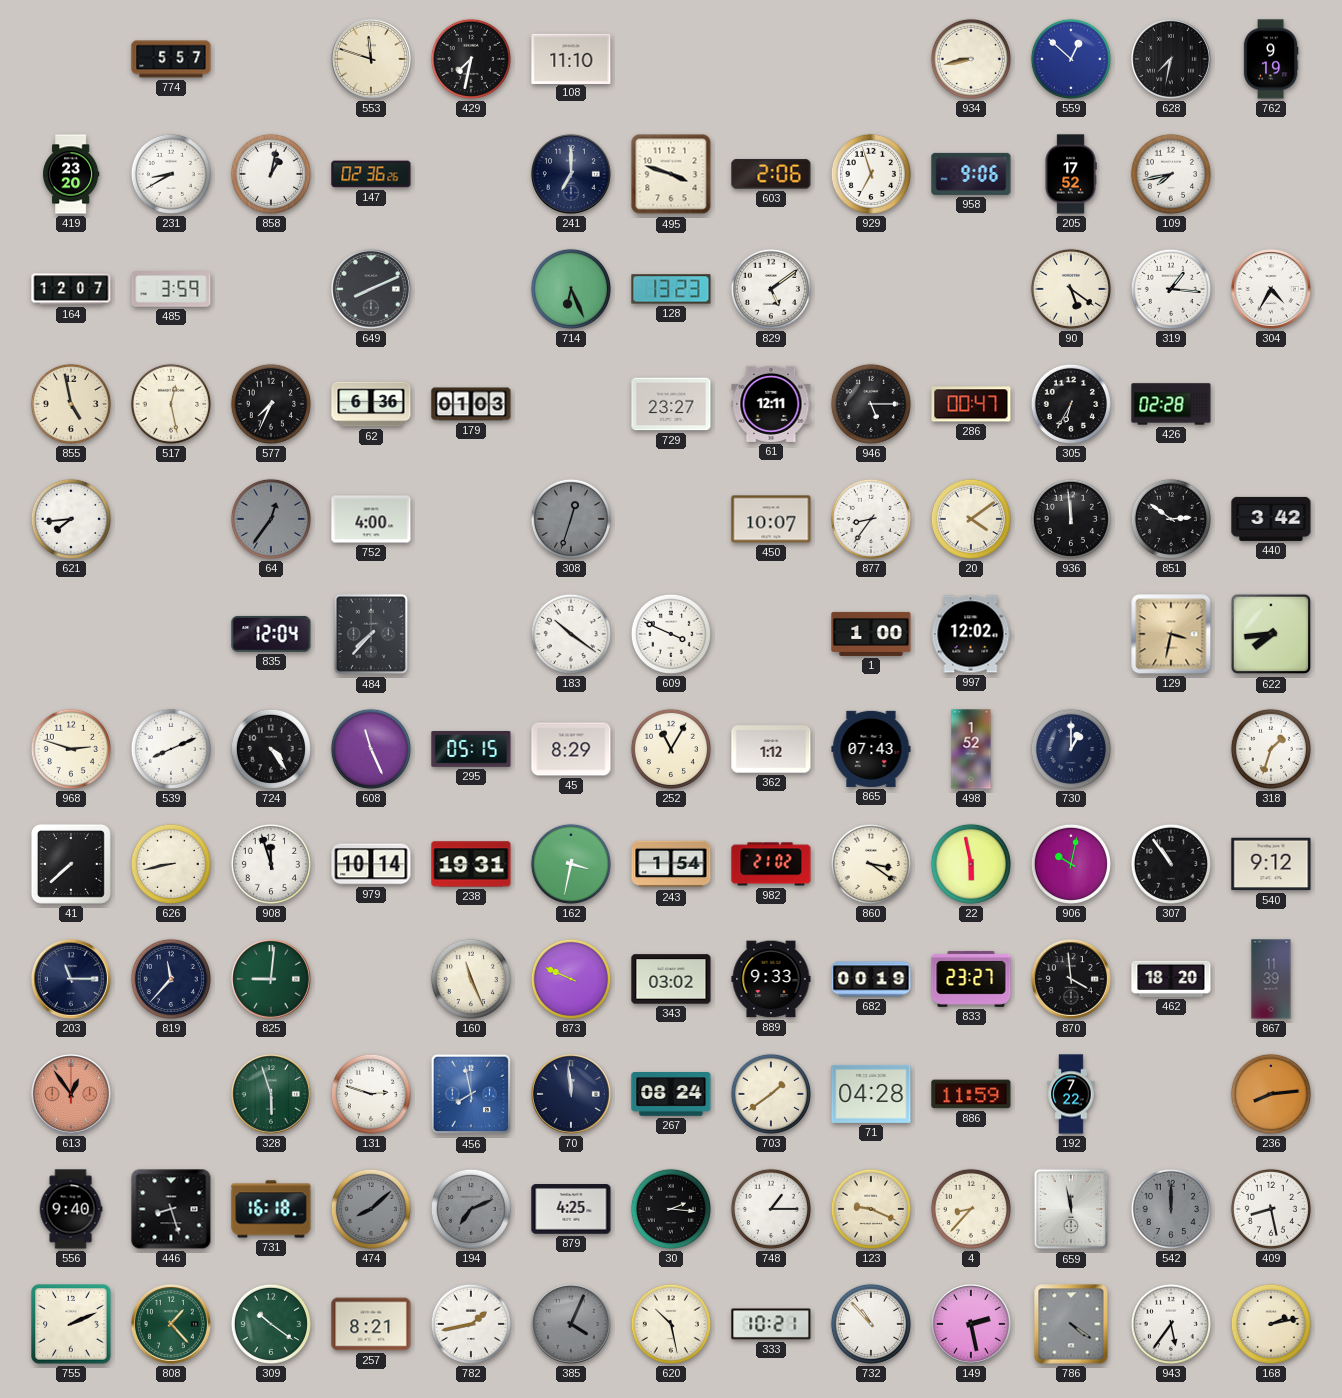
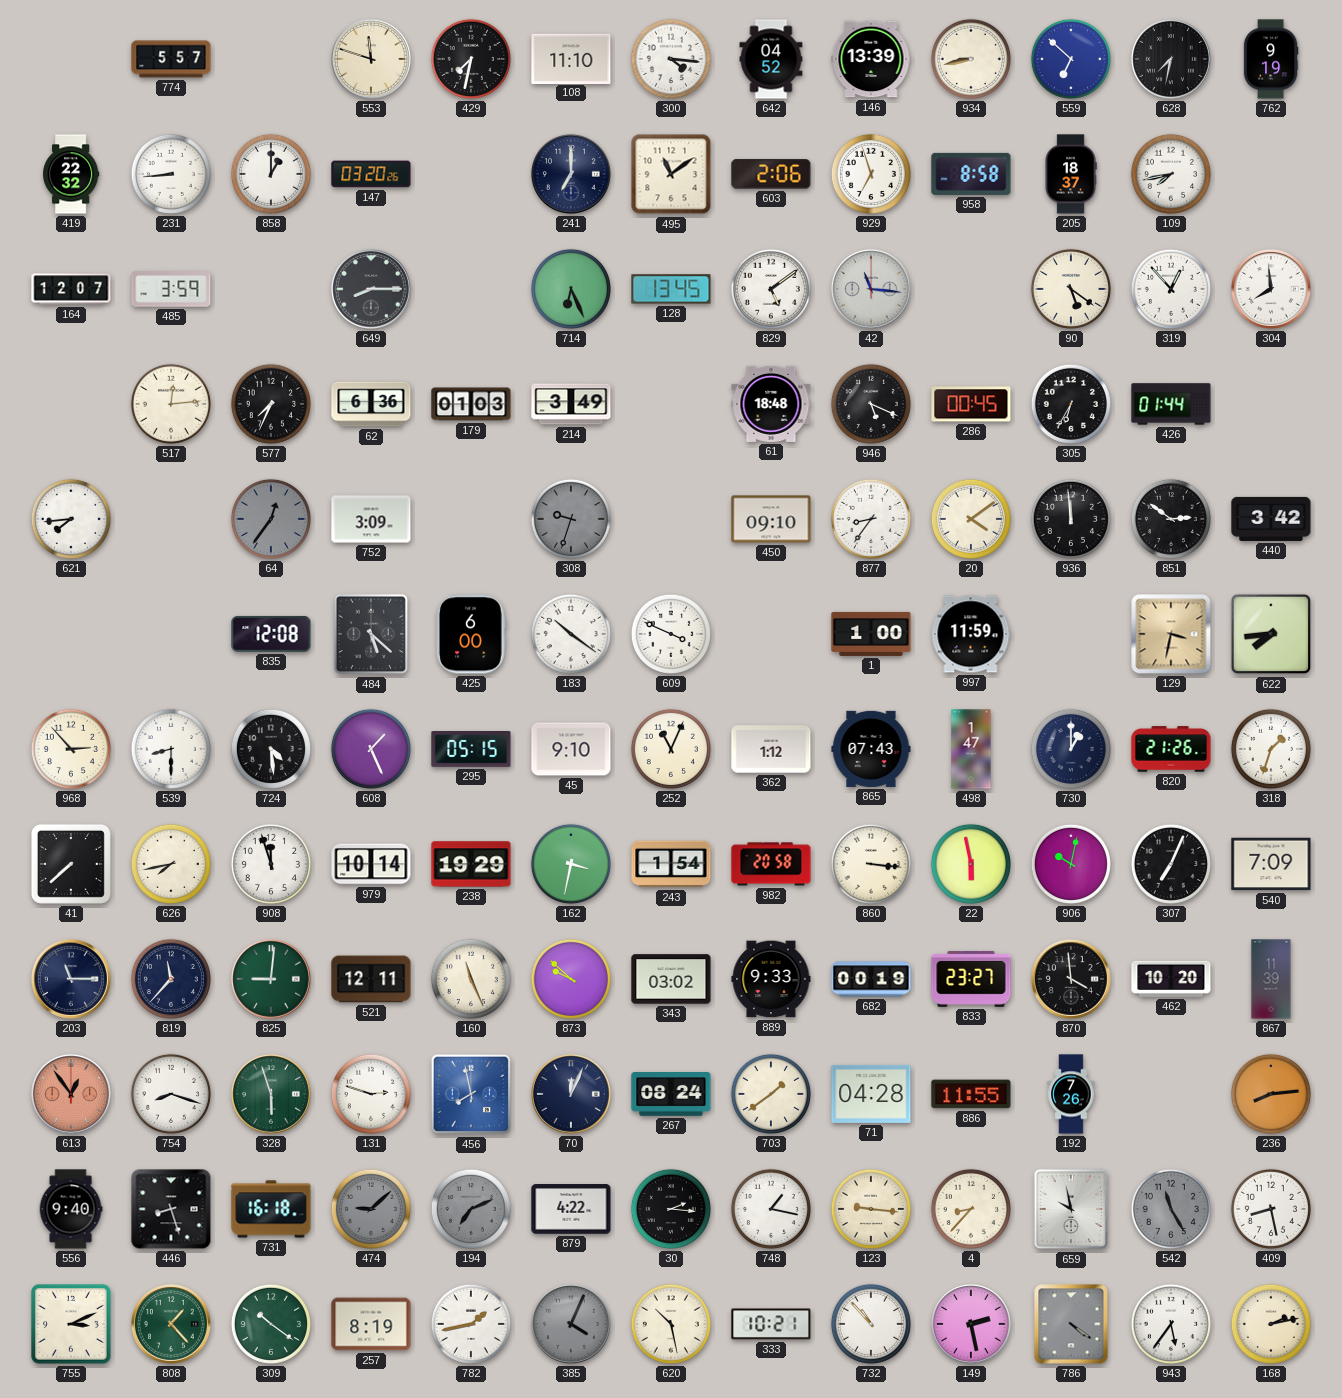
300: none -> 4:16 (671, 59)
642: none -> 04:52 (771, 59)
146: none -> 13:39 (871, 59)
559: 12:52 -> 6:52 (1071, 59)
419: 23:20 -> 22:32 (71, 174)
231: 8:40 -> 8:44 (171, 174)
858: 1:02 -> 1:00 (271, 174)
147: 02:36 -> 03:20 (371, 174)
495: 3:48 -> 11:09 (671, 174)
958: 9:06 -> 8:58 (971, 174)
205: 17:52 -> 18:37 (1071, 174)
649: 8:11 -> 8:15 (371, 289)
128: 13:23 -> 13:45 (671, 289)
42: none -> 11:16 (871, 289)
319: 1:16 -> 12:53 (1171, 289)
304: 4:35 -> 7:59 (1271, 289)
855: 4:58 -> none (71, 404)
517: 12:28 -> 12:14 (171, 404)
214: none -> 3:49 (571, 404)
729: 23:27 -> none (671, 404)
61: 12:11 -> 18:48 (771, 404)
946: 5:15 -> 5:19 (871, 404)
286: 00:47 -> 00:45 (971, 404)
426: 02:28 -> 01:44 (1171, 404)
752: 4:00 -> 3:09 (371, 519)
308: 12:33 -> 9:33 (571, 519)
450: 10:07 -> 09:10 (771, 519)
835: 12:04 -> 12:08 (271, 634)
484: 7:37 -> 5:22 (371, 634)
425: none -> 6:00 (472, 634)
997: 12:02 -> 11:59 (971, 634)
968: 2:48 -> 2:53 (71, 749)
539: 8:11 -> 8:30 (171, 749)
724: 4:24 -> 4:29 (271, 749)
608: 11:26 -> 1:26 (371, 749)
45: 8:29 -> 9:10 (571, 749)
252: 11:05 -> 11:04 (671, 749)
498: 1:52 -> 1:47 (971, 749)
820: none -> 21:26 (1171, 749)
626: 8:43 -> 7:43 (171, 864)
238: 19:31 -> 19:29 (471, 864)
982: 21:02 -> 20:58 (771, 864)
860: 3:21 -> 3:16 (871, 864)
307: 10:54 -> 7:04 (1171, 864)
540: 9:12 -> 7:09 (1271, 864)
521: none -> 12:11 (371, 979)
873: 9:49 -> 9:52 (571, 979)
462: 18:20 -> 10:20 (1171, 979)
754: none -> 8:18 (171, 1094)
70: 11:59 -> 12:04 (571, 1094)
886: 11:59 -> 11:55 (971, 1094)
192: 7:22 -> 7:26 (1071, 1094)
474: 8:08 -> 9:08 (371, 1209)
879: 4:25 -> 4:22 (571, 1209)
748: 1:15 -> 1:17 (771, 1209)
123: 9:19 -> 9:16 (871, 1209)
659: 11:58 -> 9:58 (1071, 1209)
542: 12:00 -> 11:25 (1171, 1209)
755: 2:11 -> 3:11 (71, 1324)
257: 8:21 -> 8:19 (371, 1324)
